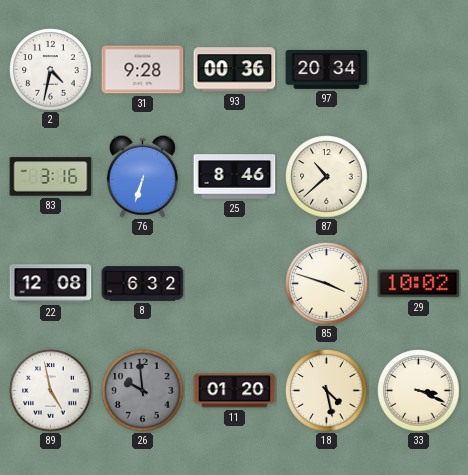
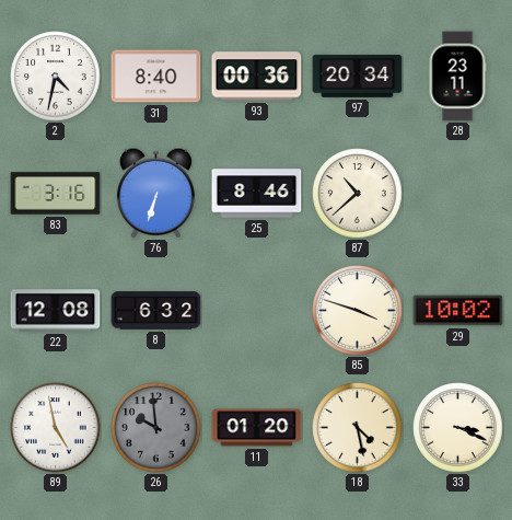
31: 9:28 -> 8:40 (156, 77)
28: none -> 23:11 (457, 77)
